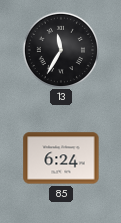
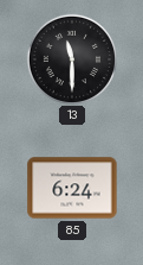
13: 11:35 -> 11:30 (71, 58)
